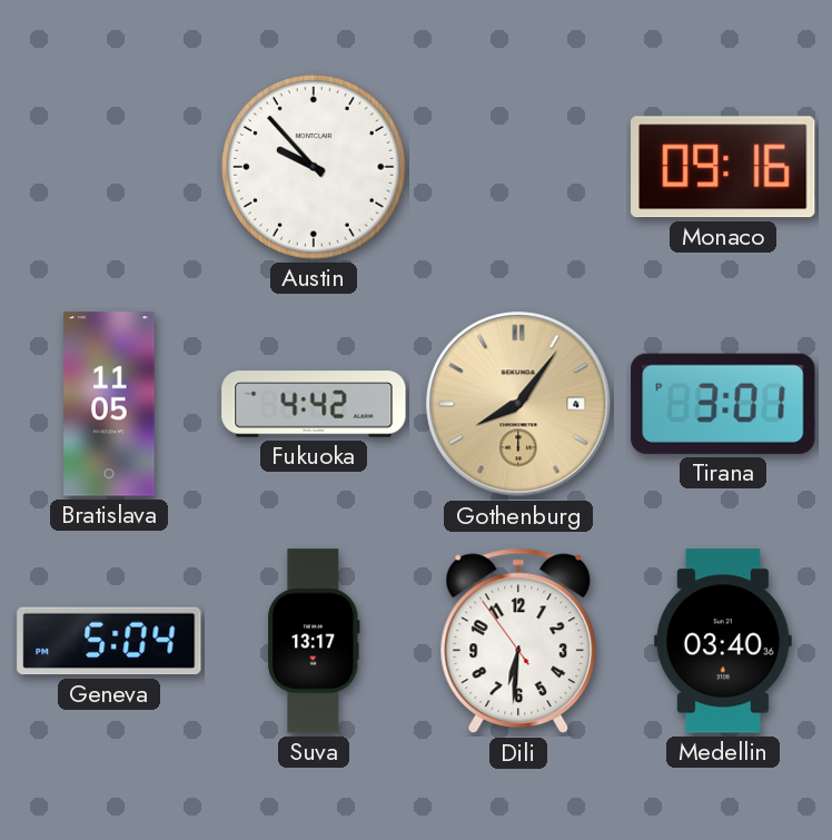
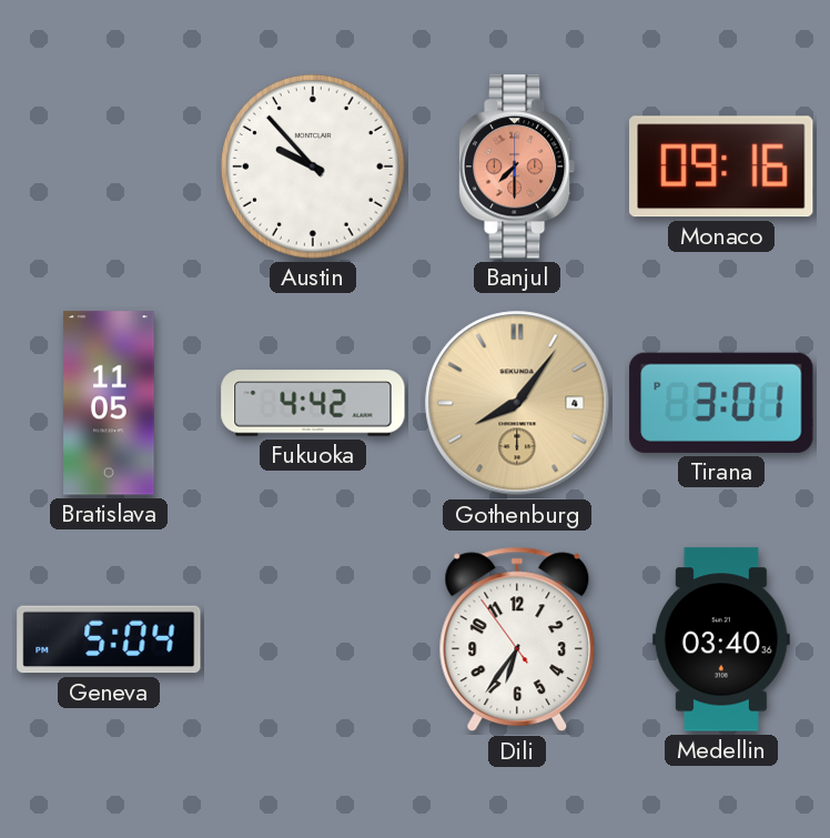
Banjul: none -> 7:30 (517, 166)
Suva: 13:17 -> none (314, 641)
Dili: 6:30 -> 6:35 (517, 639)
